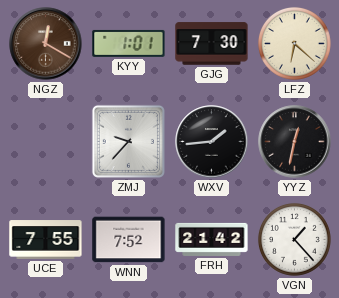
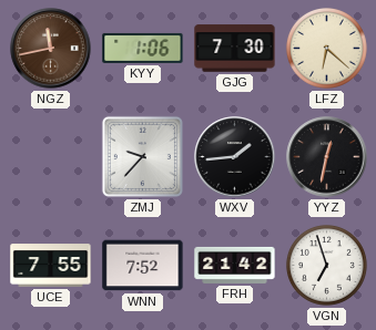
NGZ: 12:20 -> 11:43 (51, 49)
KYY: 1:01 -> 1:06 (143, 48)
VGN: 1:23 -> 6:57 (326, 265)
